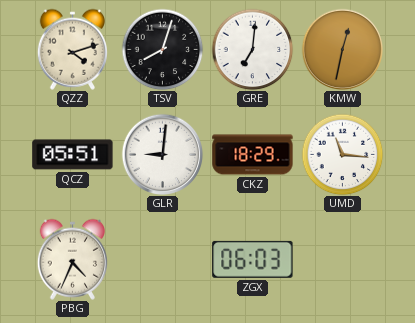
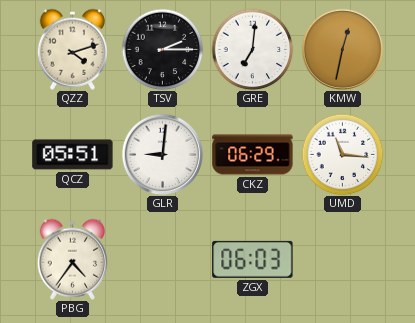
TSV: 8:03 -> 2:15 (162, 49)
CKZ: 18:29 -> 06:29 (253, 155)
PBG: 4:34 -> 4:36 (72, 259)
